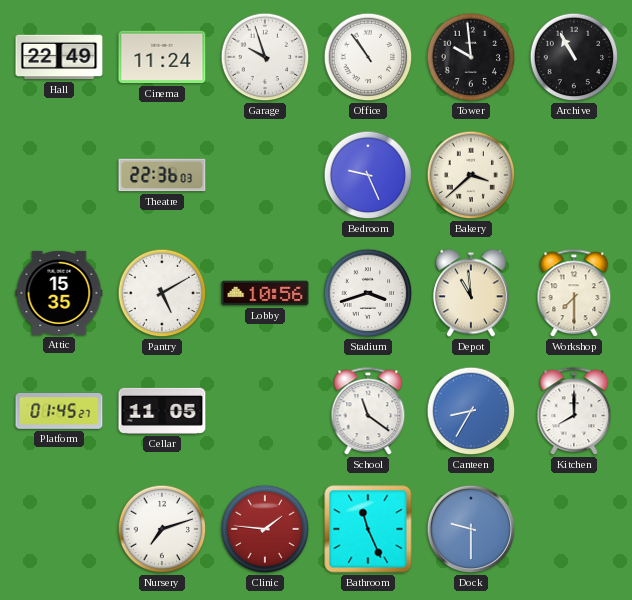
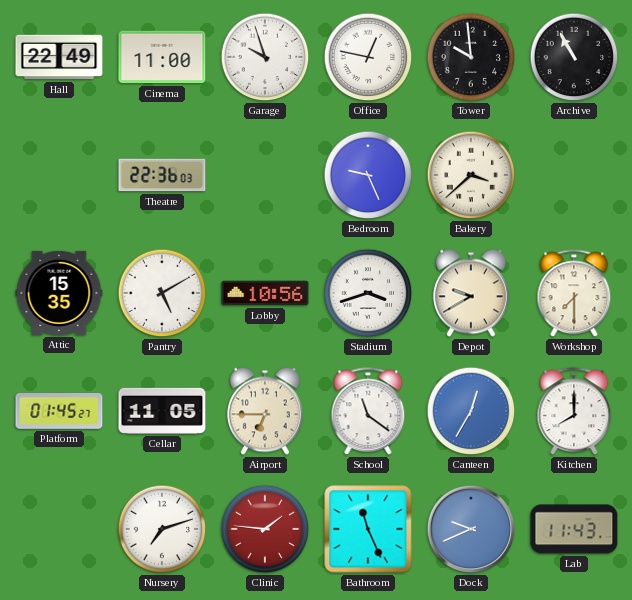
Cinema: 11:24 -> 11:00 (162, 57)
Office: 10:54 -> 12:47 (368, 57)
Depot: 10:59 -> 9:40 (471, 293)
Airport: none -> 6:45 (265, 411)
Canteen: 8:35 -> 12:35 (471, 411)
Dock: 9:30 -> 9:41 (471, 529)
Lab: none -> 11:43 (574, 529)
